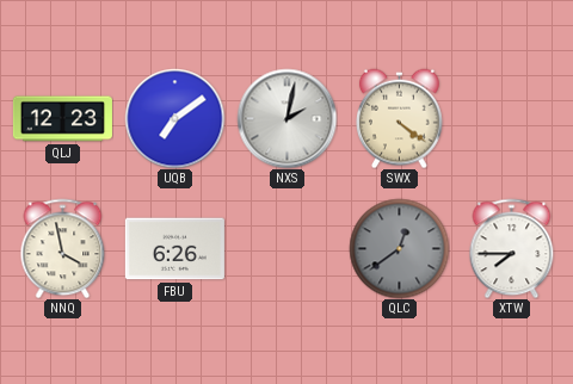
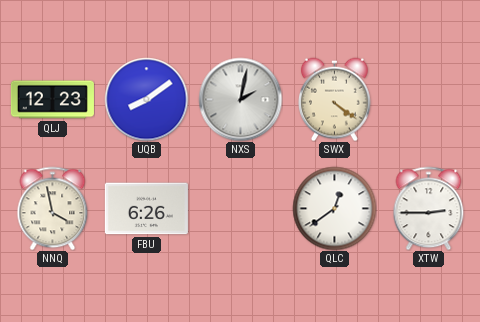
UQB: 7:09 -> 8:09 (146, 99)
QLC dial: grey -> white (334, 208)
XTW: 7:45 -> 2:45 (429, 208)
